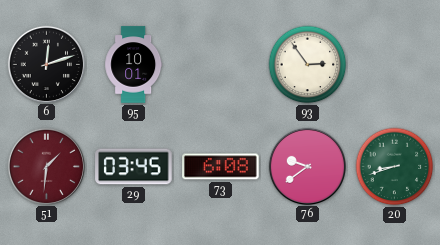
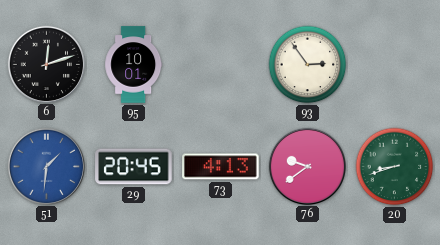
51 dial: burgundy -> blue (46, 166)
29: 03:45 -> 20:45 (134, 167)
73: 6:08 -> 4:13 (221, 167)
